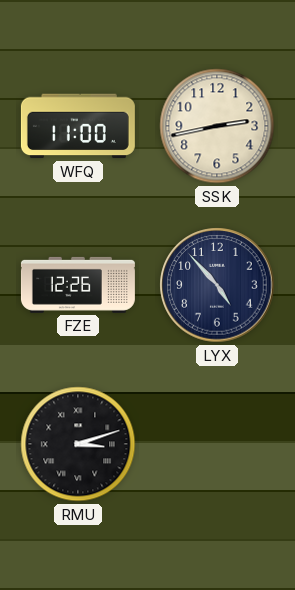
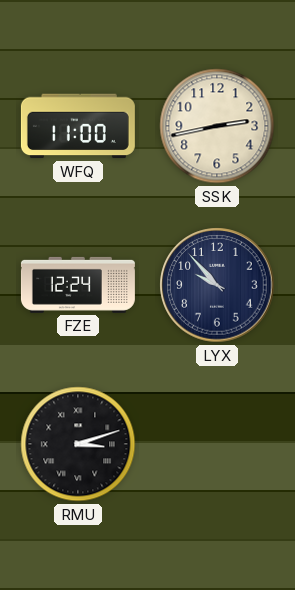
FZE: 12:26 -> 12:24 (78, 285)
LYX: 4:53 -> 9:53 (217, 285)
